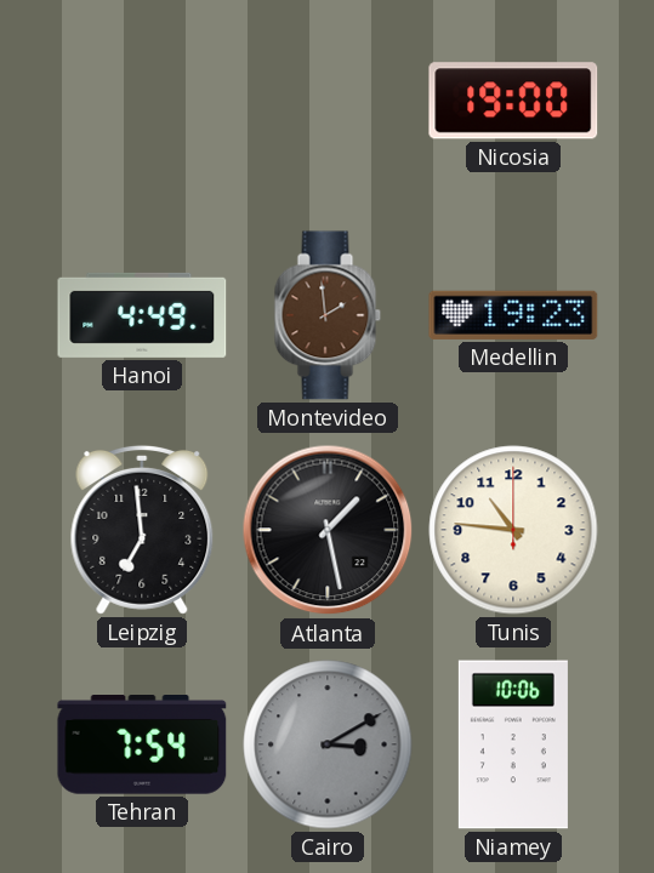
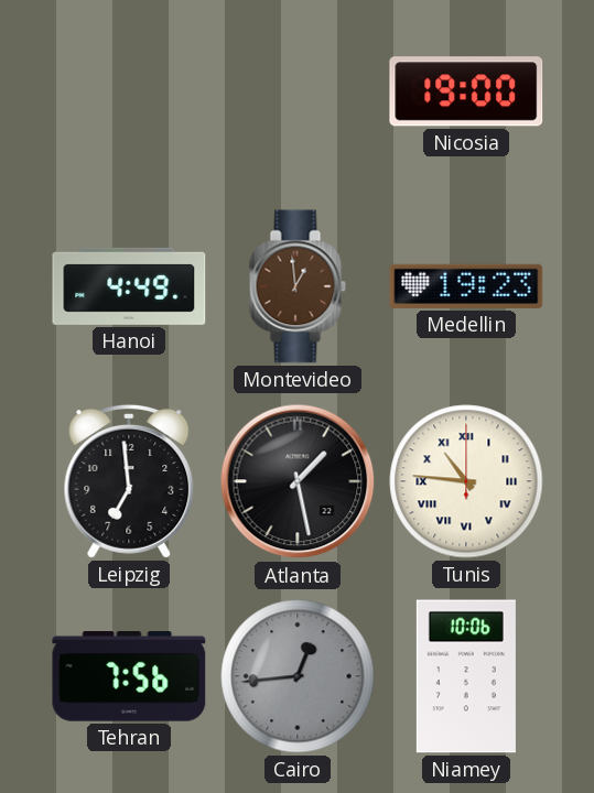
Montevideo: 1:59 -> 12:59 (298, 286)
Tunis numerals: Arabic -> Roman (466, 481)
Tehran: 7:54 -> 7:56 (129, 677)
Cairo: 3:10 -> 12:44 (298, 676)
